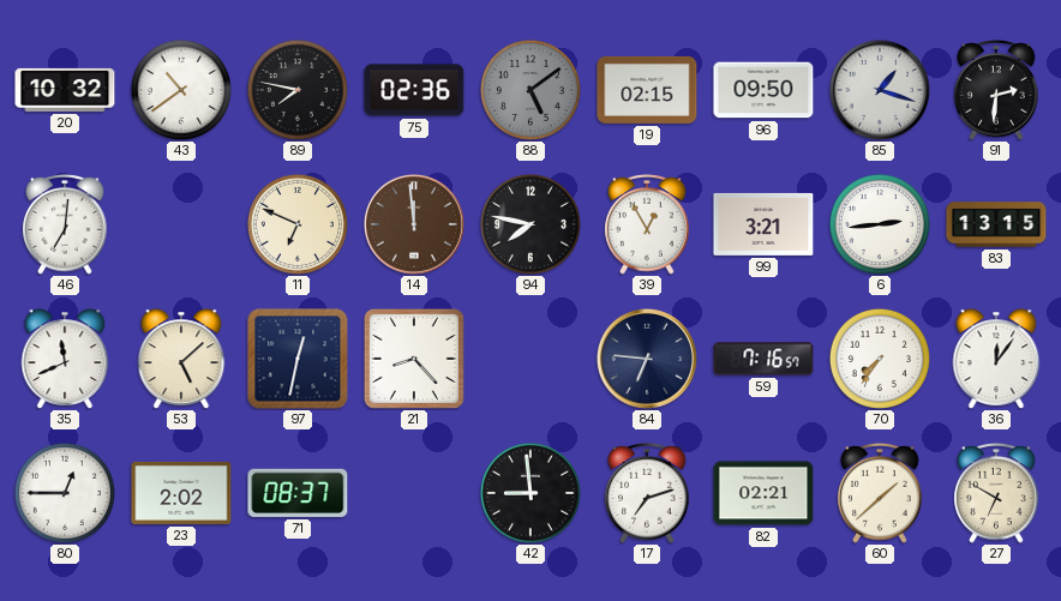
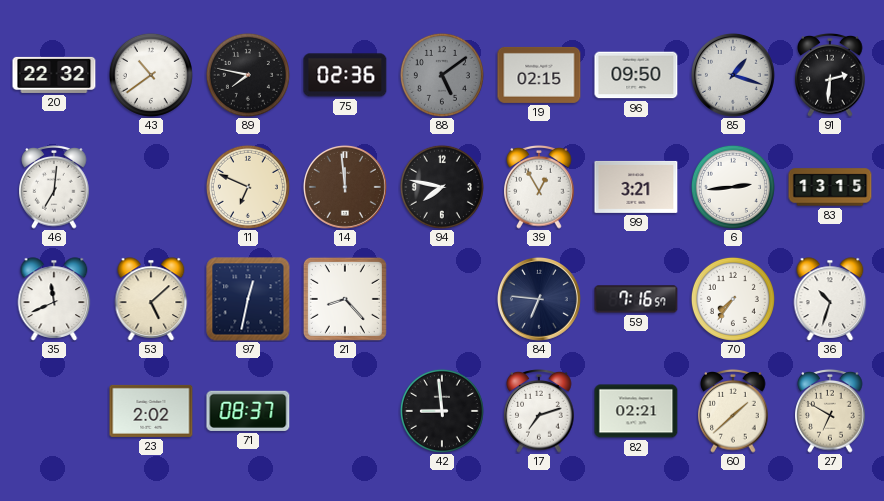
20: 10:32 -> 22:32 (54, 75)
36: 12:06 -> 10:33 (830, 299)
80: 12:45 -> none (65, 493)
